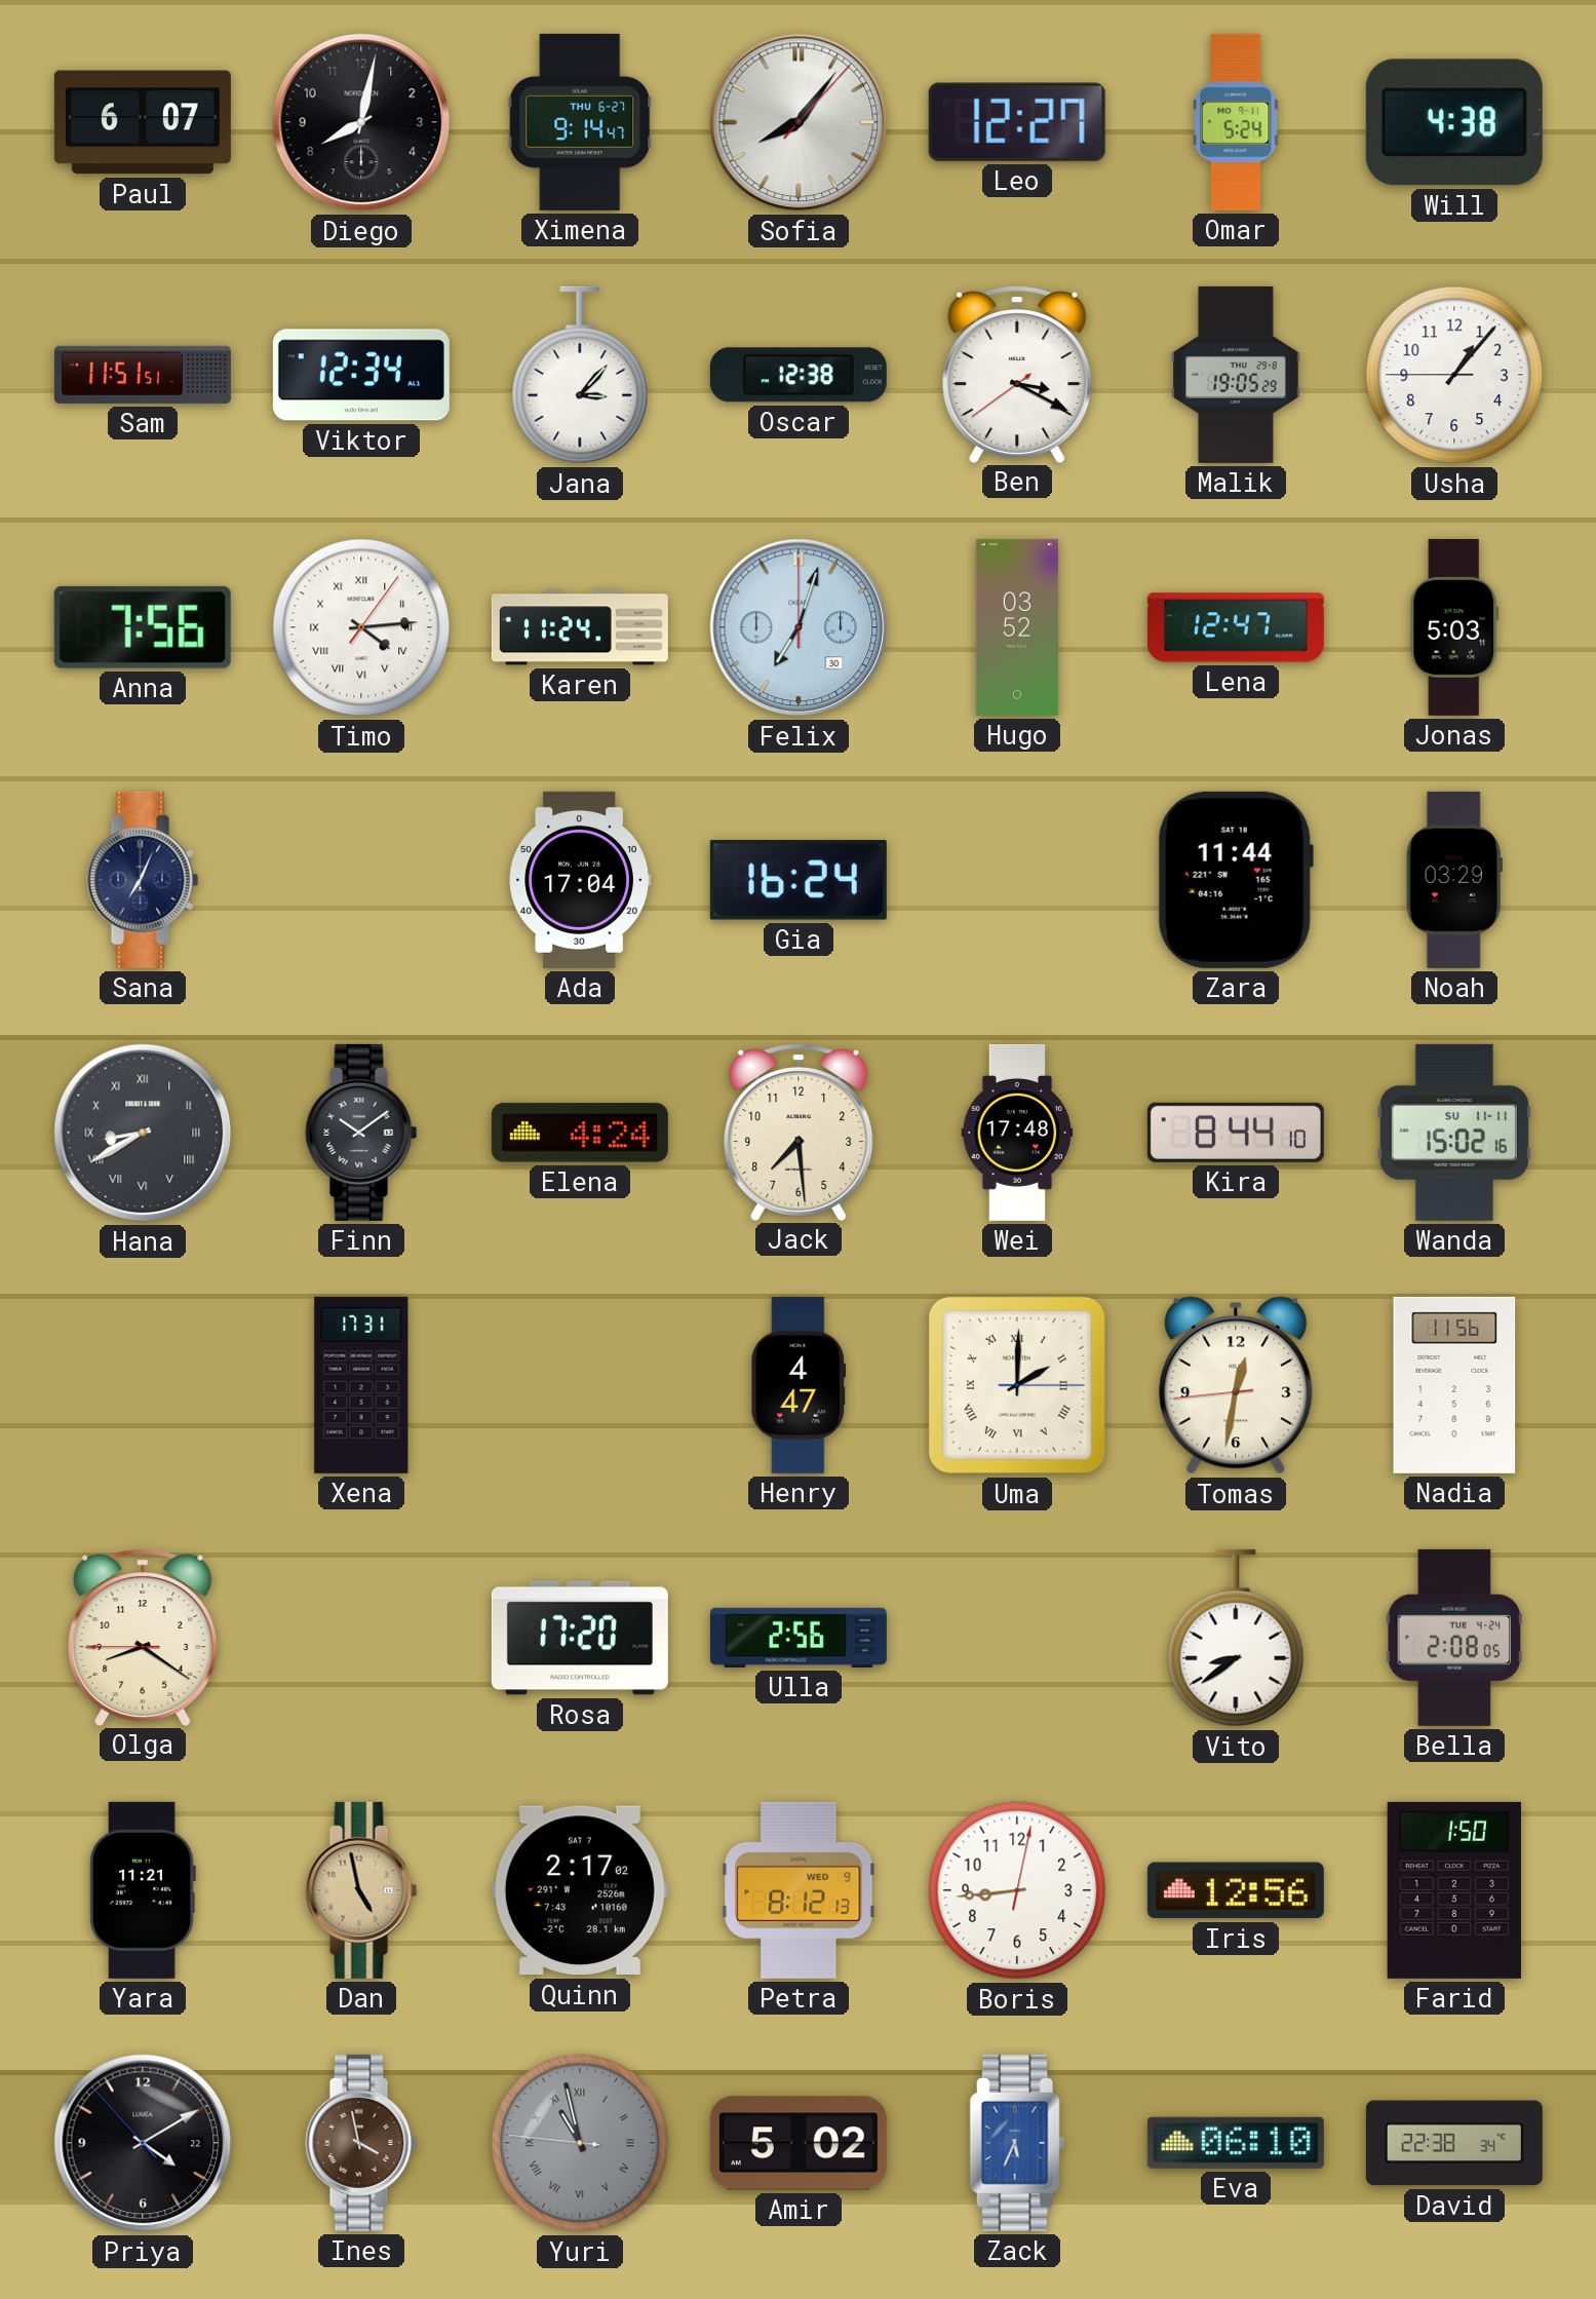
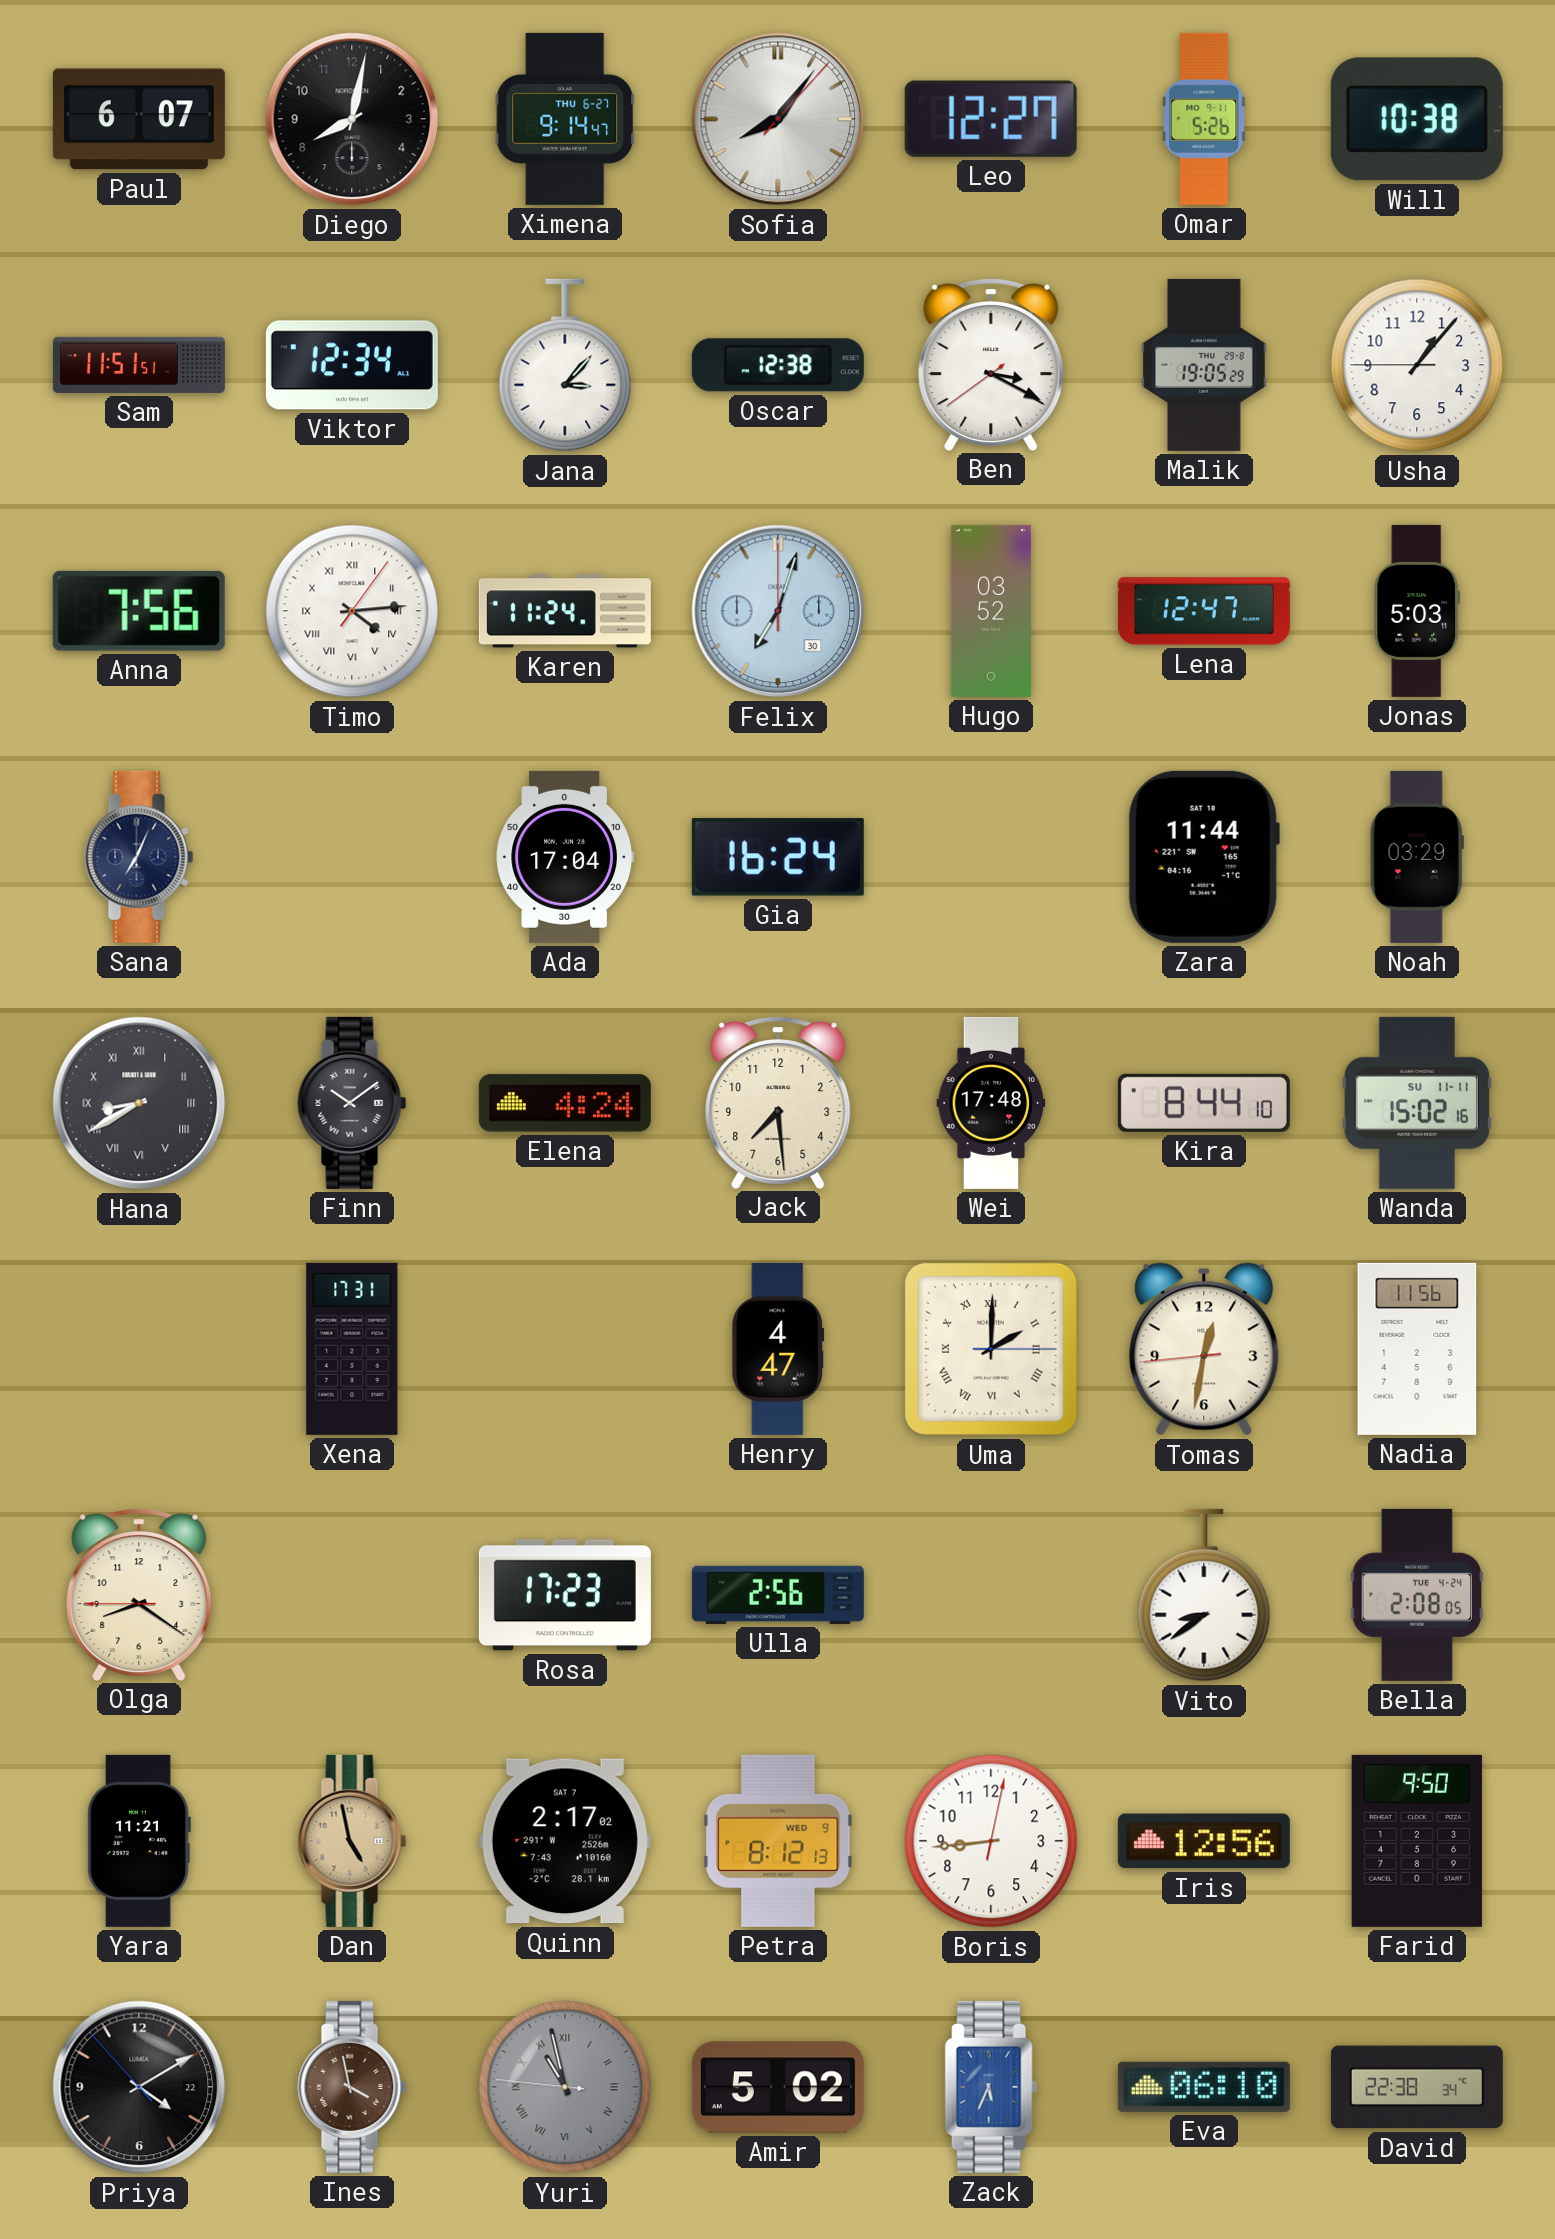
Omar: 5:24 -> 5:26 (1205, 119)
Will: 4:38 -> 10:38 (1417, 119)
Rosa: 17:20 -> 17:23 (565, 1595)
Farid: 1:50 -> 9:50 (1417, 1841)
